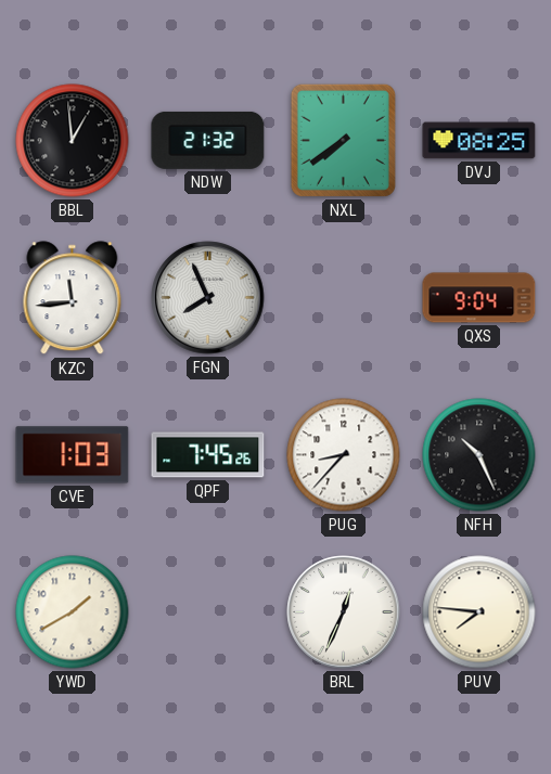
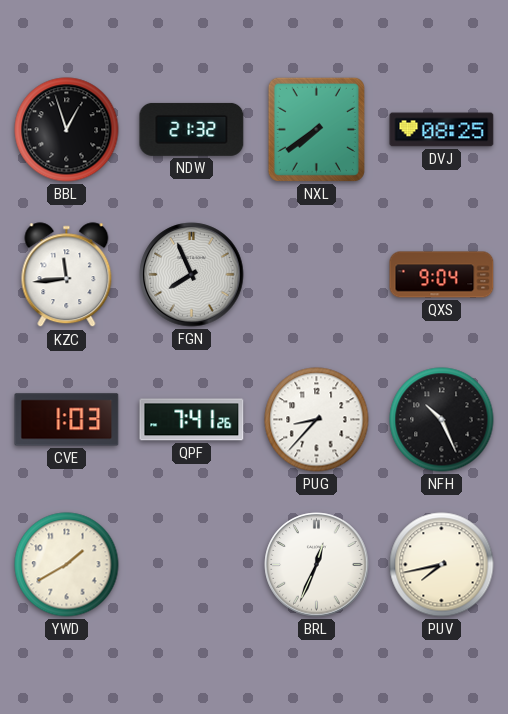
BBL: 12:59 -> 12:57 (67, 130)
QPF: 7:45 -> 7:41 (192, 420)
PUV: 7:46 -> 7:43 (442, 565)
